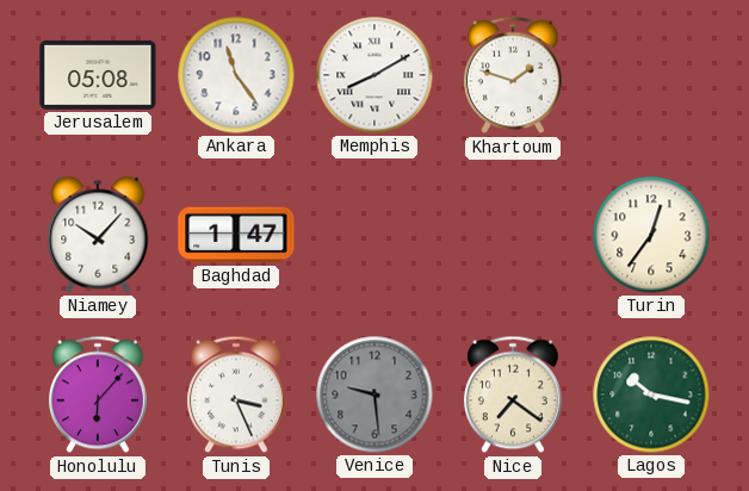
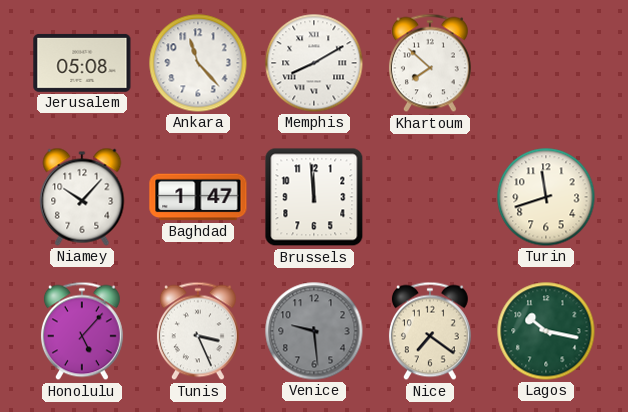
Ankara: 11:24 -> 11:23 (198, 63)
Khartoum: 1:48 -> 7:52 (430, 63)
Brussels: none -> 11:59 (314, 197)
Turin: 12:36 -> 11:42 (546, 197)
Honolulu: 6:07 -> 5:07 (82, 331)
